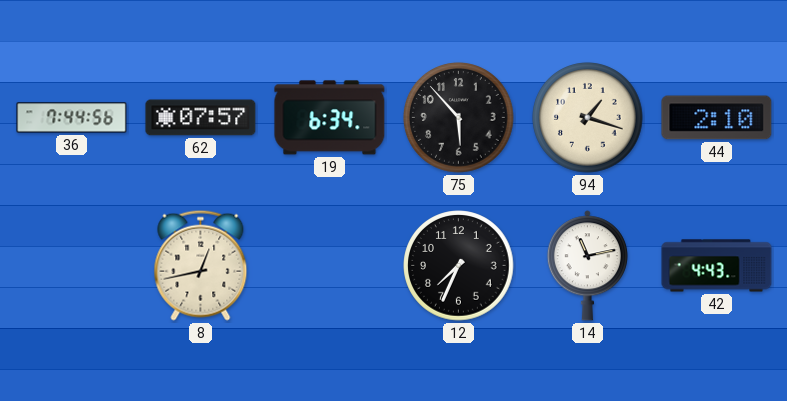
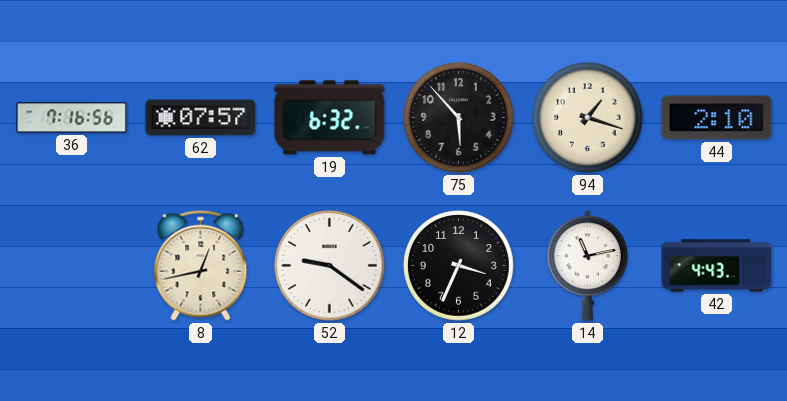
36: 7:44 -> 7:16 (72, 118)
19: 6:34 -> 6:32 (330, 118)
52: none -> 9:21 (330, 266)
12: 7:34 -> 3:34 (459, 266)
